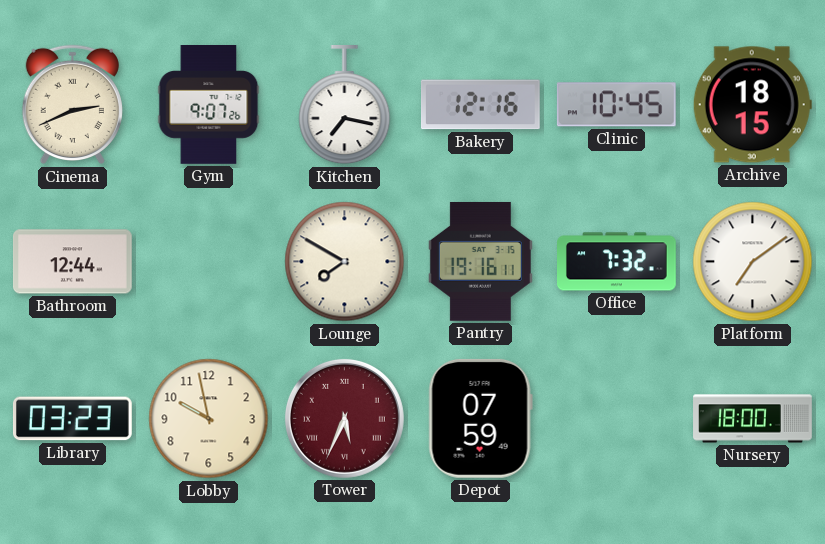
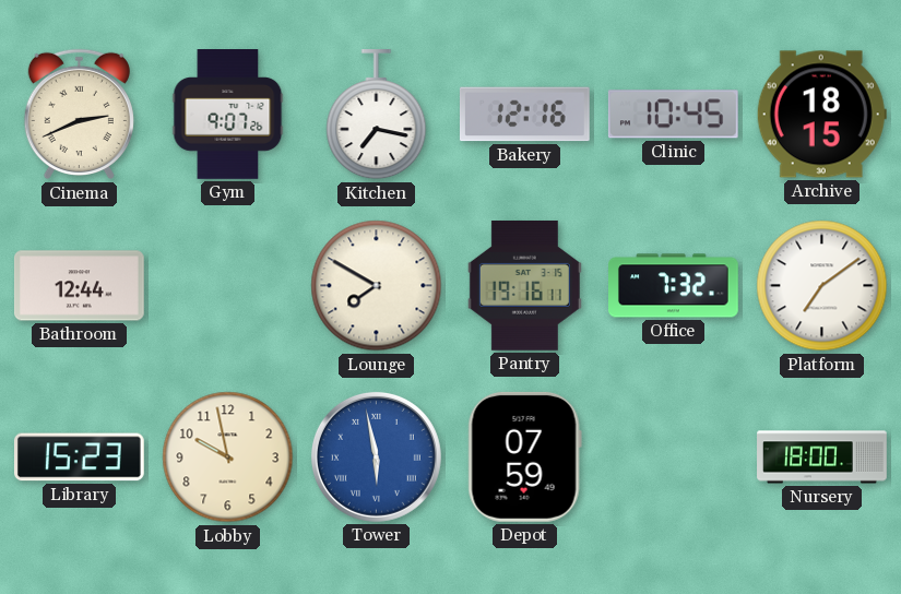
Library: 03:23 -> 15:23 (79, 458)
Tower: 5:34 -> 5:58 (376, 456)
Tower dial: burgundy -> blue (376, 456)
